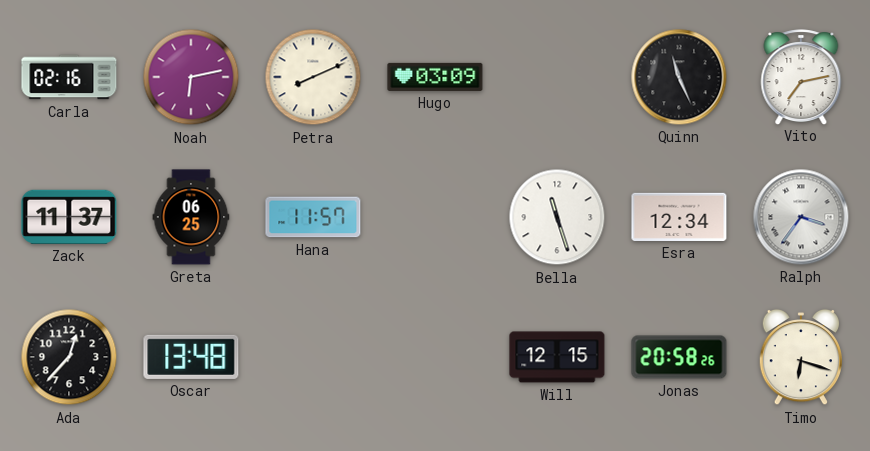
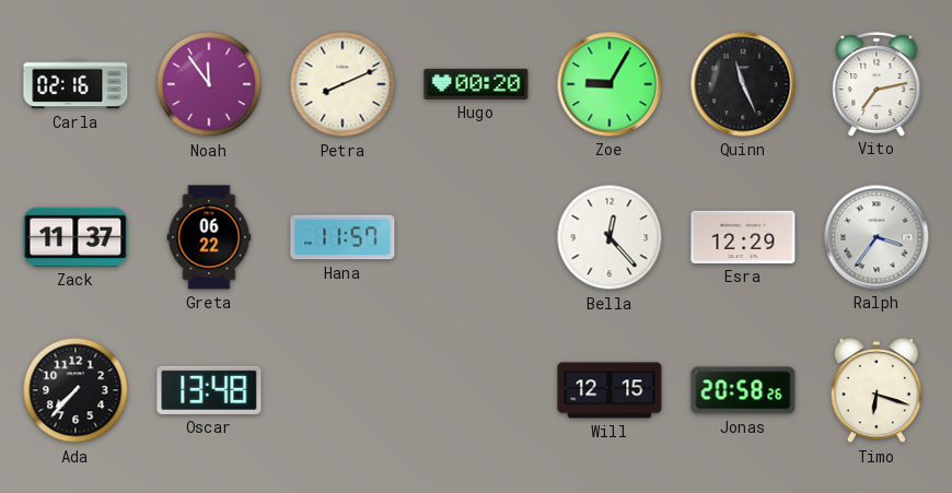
Noah: 6:13 -> 11:54 (209, 84)
Hugo: 03:09 -> 00:20 (476, 84)
Zoe: none -> 9:05 (609, 84)
Greta: 06:25 -> 06:22 (209, 237)
Bella: 11:27 -> 12:23 (609, 237)
Esra: 12:34 -> 12:29 (743, 237)
Ada: 12:37 -> 7:37 (76, 390)
